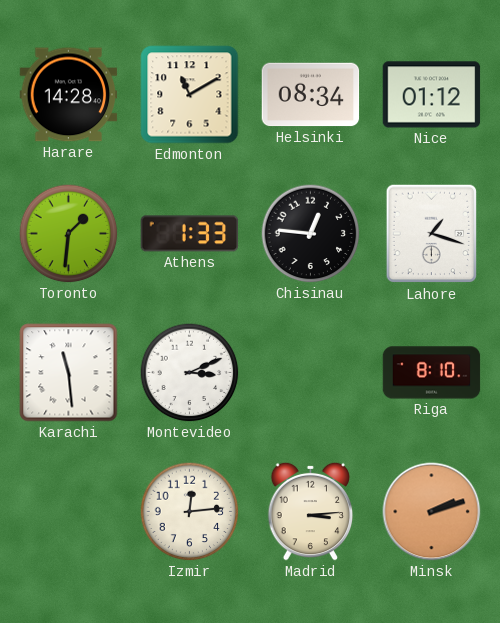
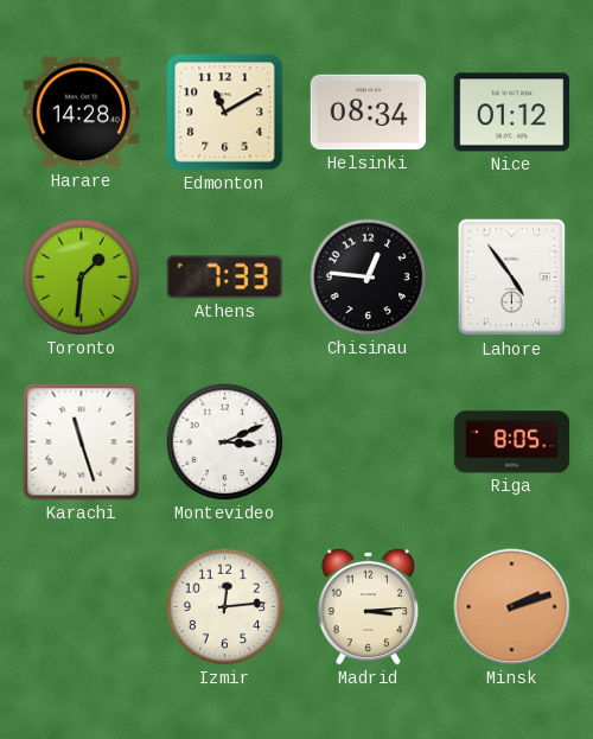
Athens: 1:33 -> 7:33 (225, 278)
Lahore: 1:18 -> 4:54 (511, 278)
Karachi: 11:29 -> 11:27 (82, 442)
Riga: 8:10 -> 8:05 (512, 442)
